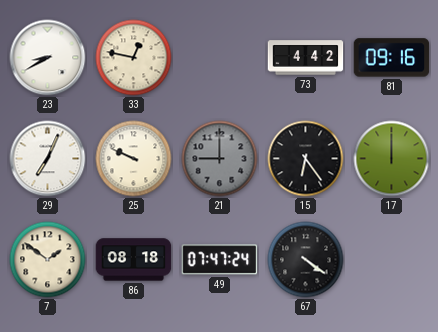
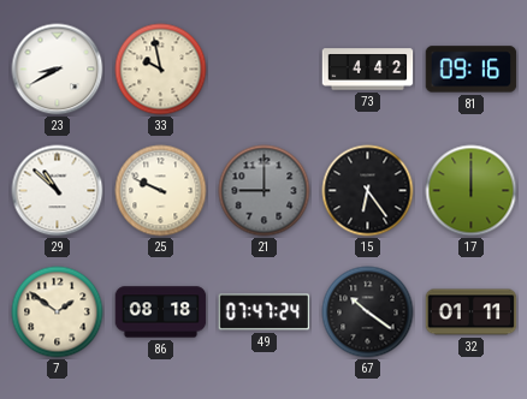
33: 12:47 -> 9:58 (161, 70)
29: 7:04 -> 10:52 (58, 191)
67: 4:21 -> 10:21 (368, 312)
32: none -> 01:11 (472, 312)
